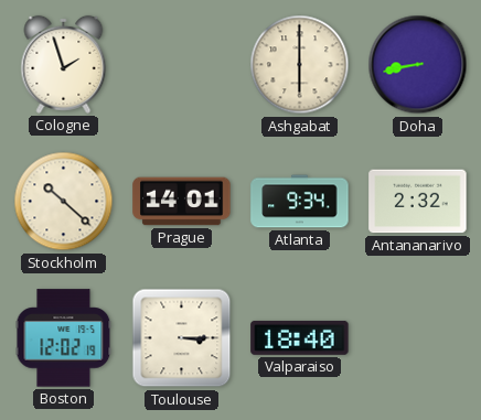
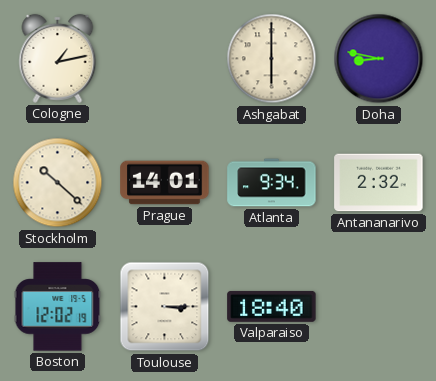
Cologne: 1:57 -> 1:13 (58, 58)
Doha: 8:43 -> 8:47 (379, 59)
